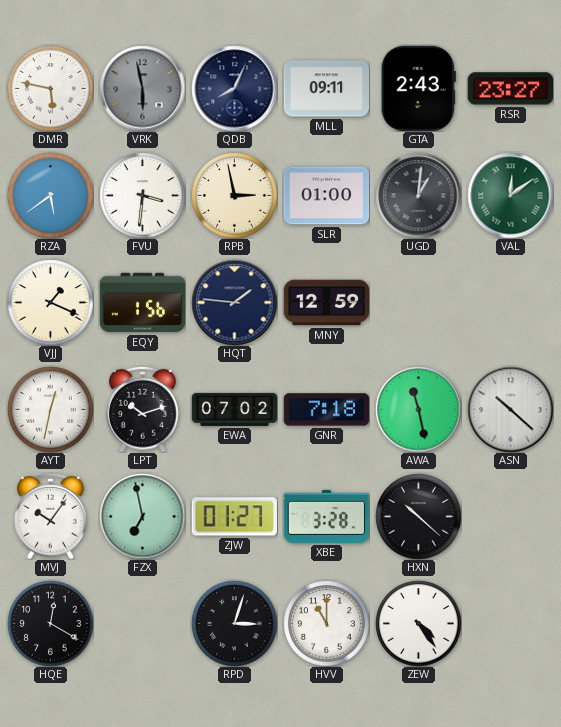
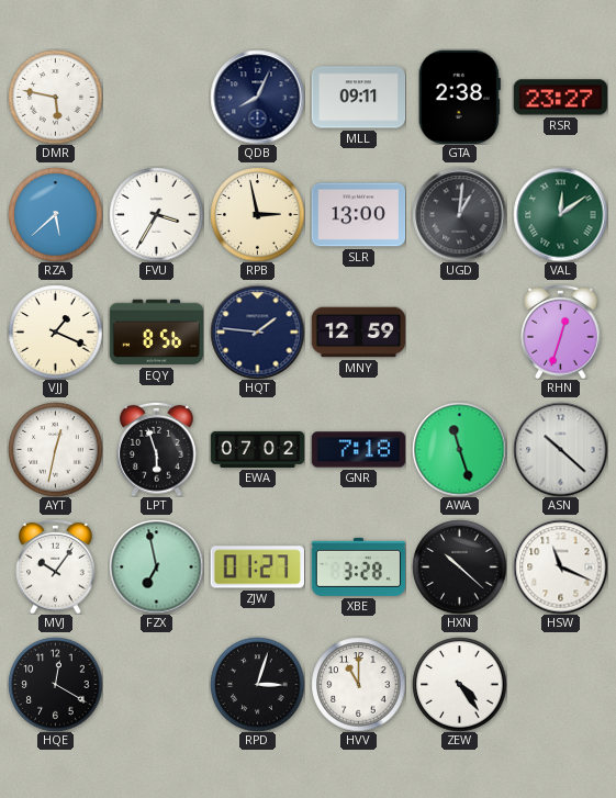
VRK: 5:58 -> none (142, 88)
GTA: 2:43 -> 2:38 (459, 97)
RZA: 5:39 -> 5:38 (55, 214)
FVU: 3:31 -> 3:35 (156, 214)
SLR: 01:00 -> 13:00 (358, 215)
EQY: 1:56 -> 8:56 (156, 333)
RHN: none -> 12:33 (561, 331)
LPT: 10:12 -> 5:57 (157, 449)
AWA: 11:28 -> 11:27 (459, 449)
HSW: none -> 11:19 (560, 566)
